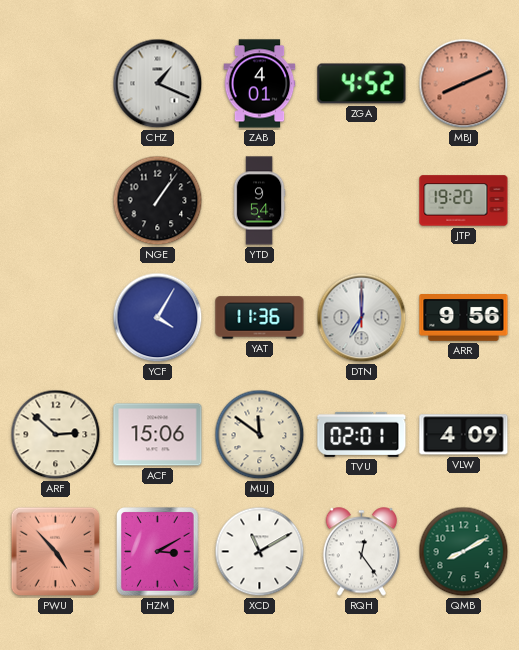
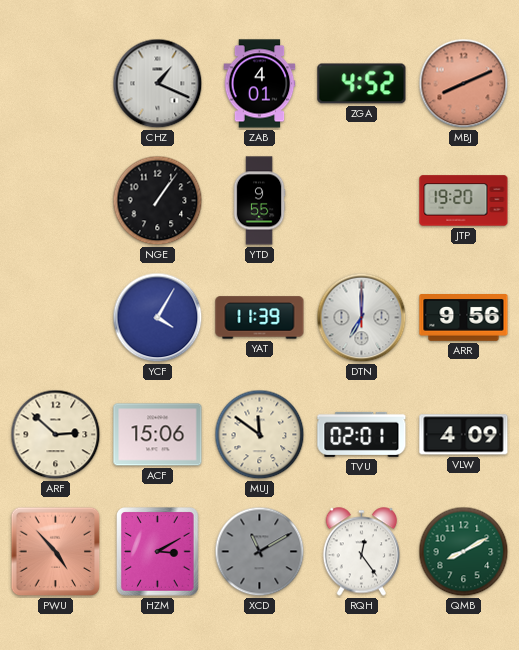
YTD: 9:54 -> 9:55 (259, 201)
YAT: 11:36 -> 11:39 (260, 318)
XCD dial: white -> grey (260, 552)
